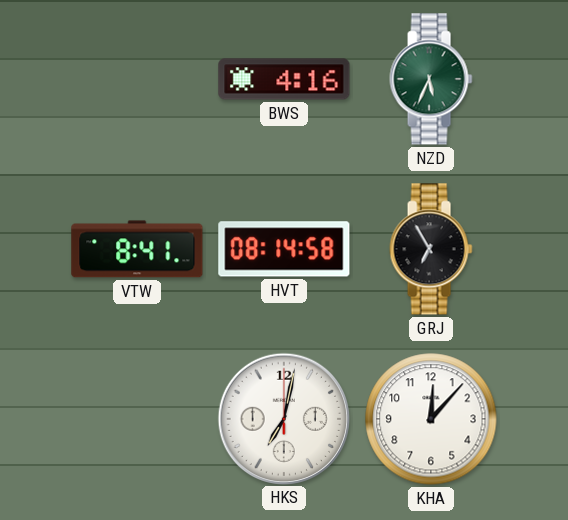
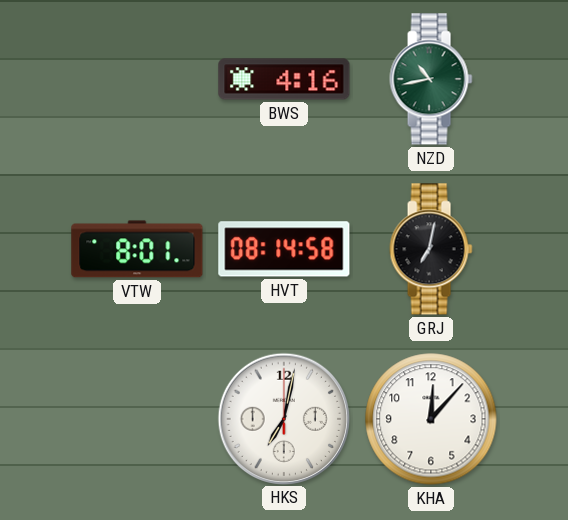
NZD: 5:34 -> 10:43 (431, 79)
VTW: 8:41 -> 8:01 (137, 249)
GRJ: 6:55 -> 7:02 (431, 249)
